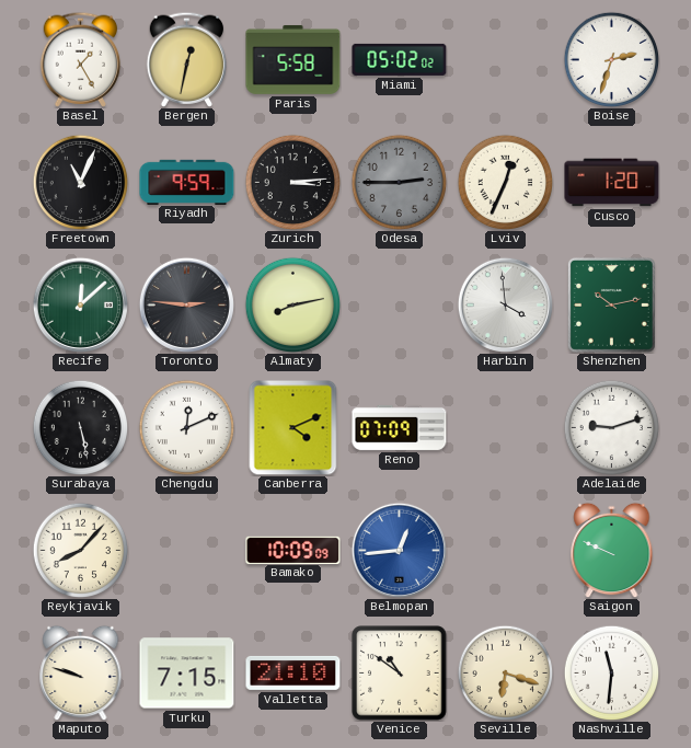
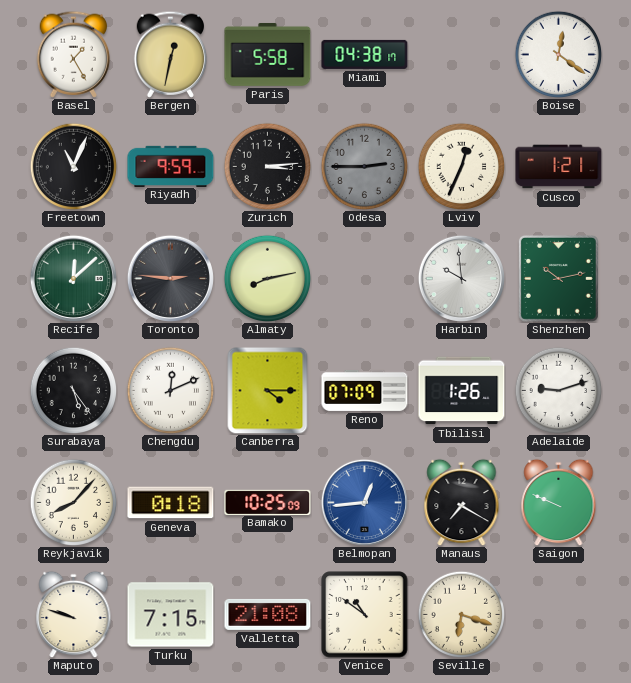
Miami: 05:02 -> 04:38 (365, 54)
Boise: 2:33 -> 12:21 (558, 54)
Cusco: 1:20 -> 1:21 (559, 167)
Harbin: 3:59 -> 9:59 (461, 278)
Surabaya: 5:28 -> 5:24 (73, 390)
Canberra: 4:11 -> 4:15 (268, 390)
Tbilisi: none -> 1:26 (462, 391)
Geneva: none -> 0:18 (171, 503)
Bamako: 10:09 -> 10:25 (268, 502)
Manaus: none -> 7:20 (462, 502)
Valletta: 21:10 -> 21:08 (268, 614)
Nashville: 11:31 -> none (611, 672)
